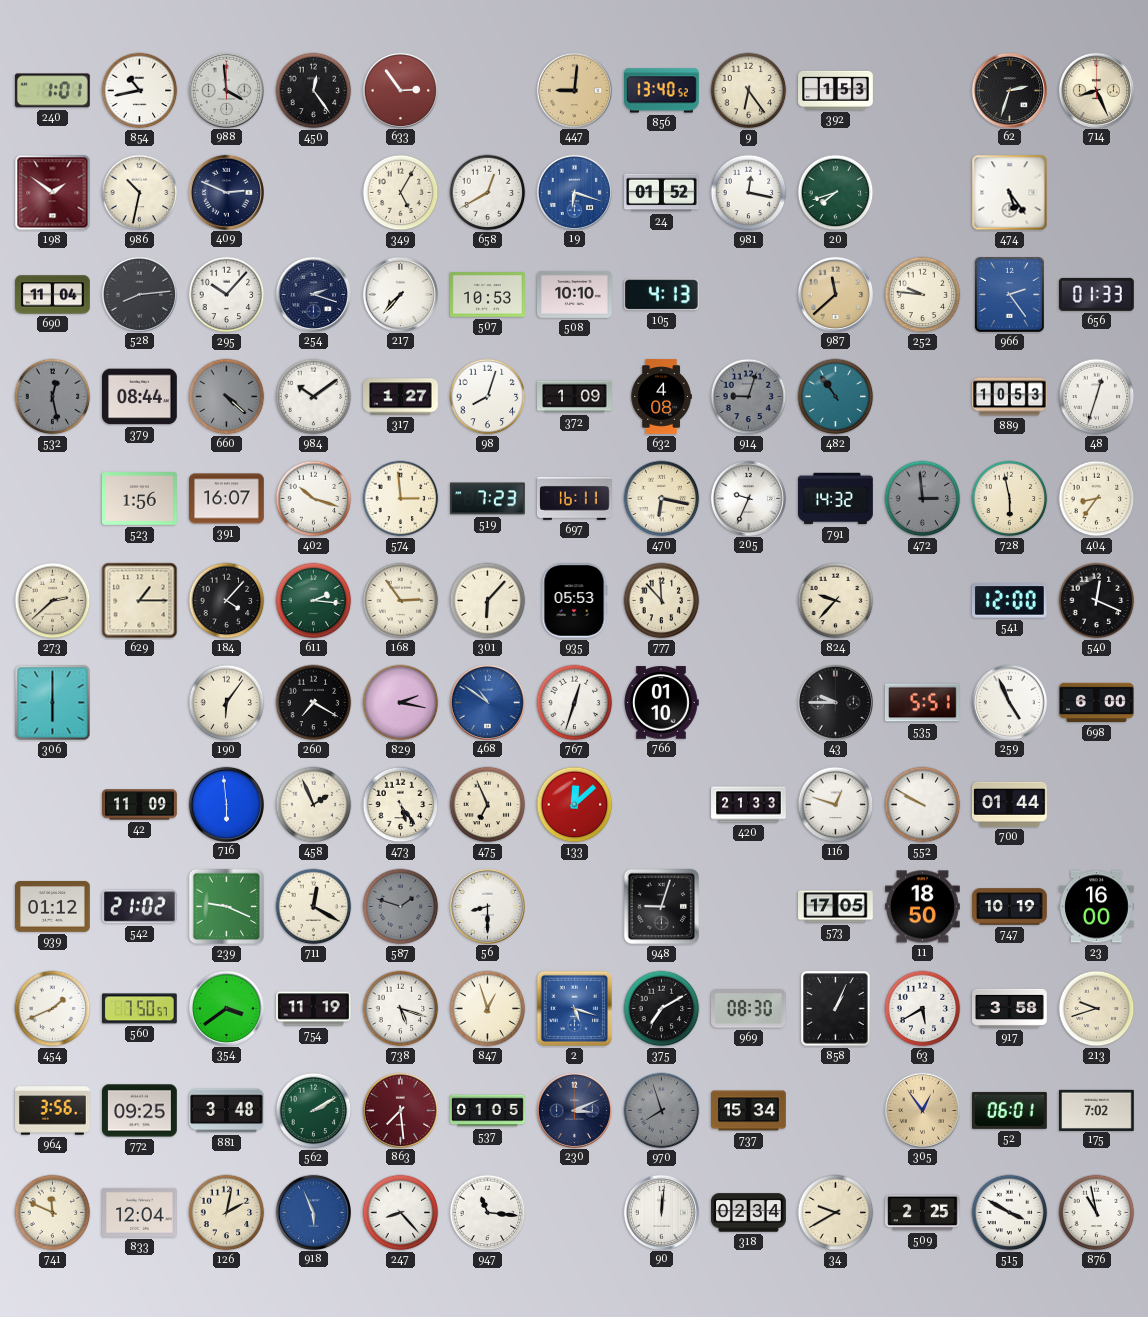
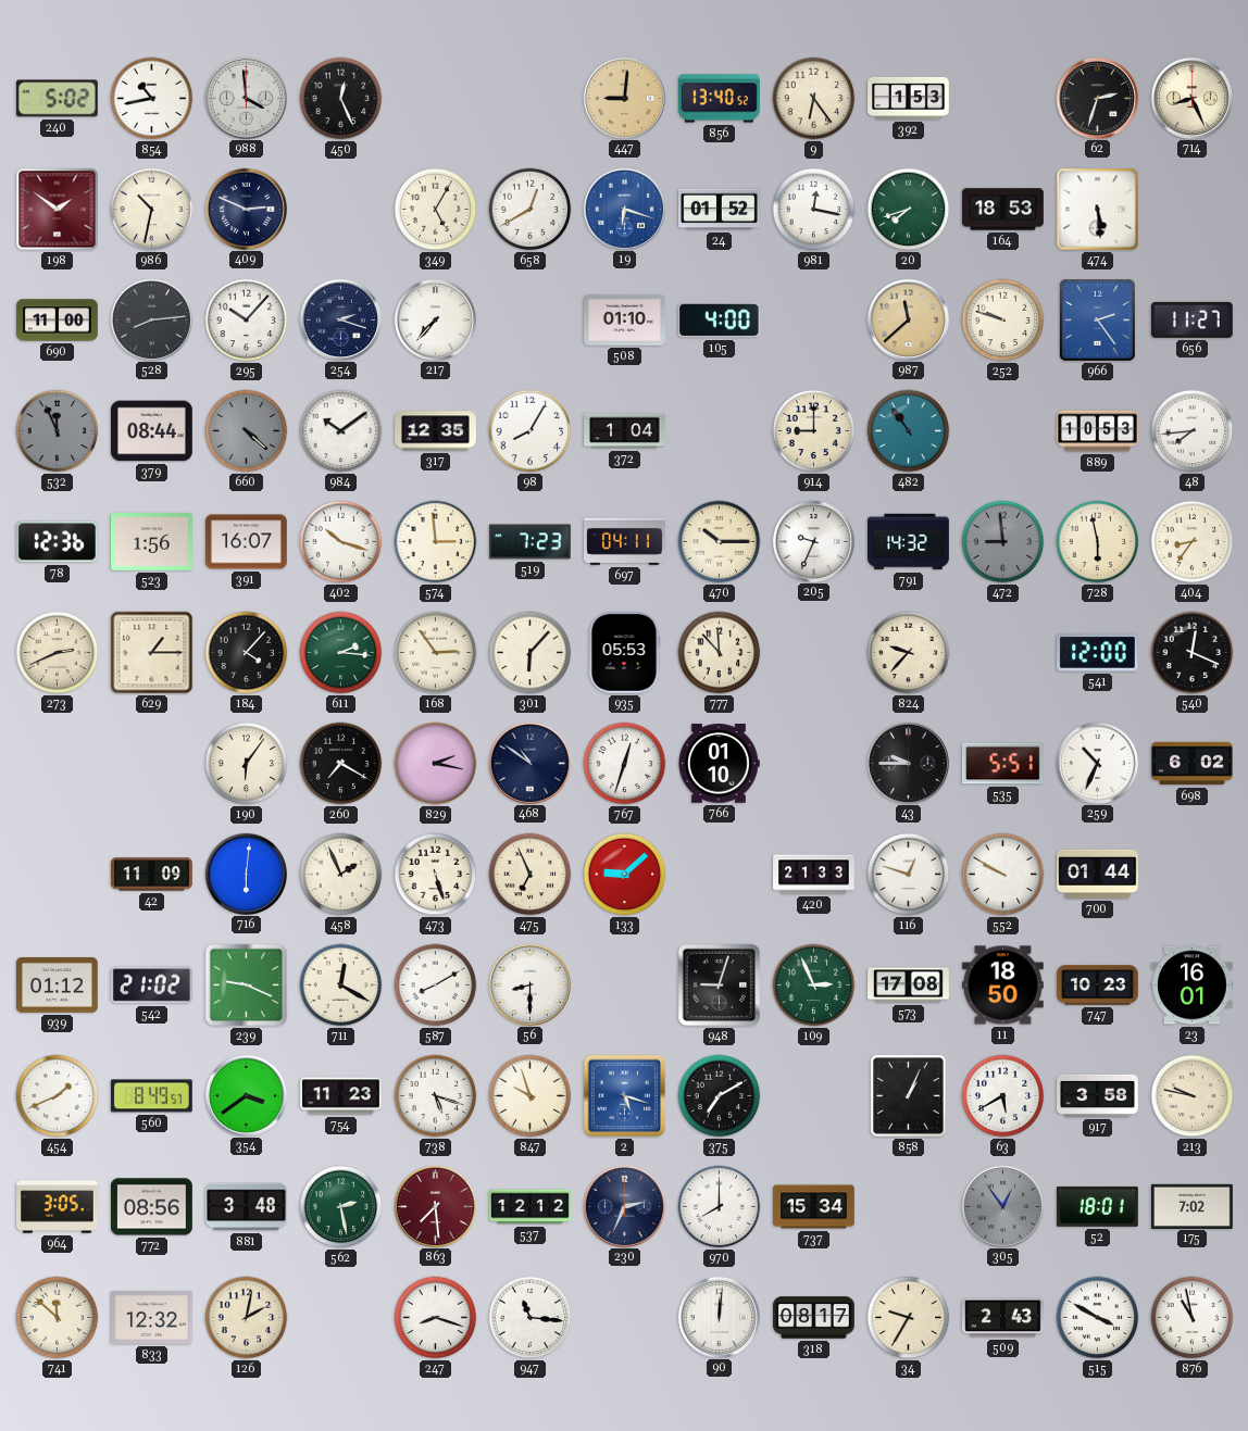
240: 1:01 -> 5:02 (57, 99)
450: 12:24 -> 12:26 (341, 99)
633: 2:54 -> none (400, 90)
164: none -> 18:53 (1003, 210)
474: 5:24 -> 5:29 (1098, 210)
690: 11:04 -> 11:00 (58, 321)
507: 10:53 -> none (488, 295)
508: 10:10 -> 01:10 (625, 319)
105: 4:13 -> 4:00 (720, 321)
252: 9:46 -> 9:48 (1003, 321)
656: 01:33 -> 11:27 (1193, 319)
532: 12:28 -> 11:56 (58, 431)
317: 1:27 -> 12:35 (436, 431)
98: 8:03 -> 8:05 (531, 431)
372: 1:09 -> 1:04 (625, 431)
632: 4:08 -> none (661, 397)
914: 9:03 -> 9:00 (814, 431)
914 dial: grey -> cream (814, 431)
48: 12:33 -> 7:44 (1193, 431)
78: none -> 12:36 (58, 542)
697: 16:11 -> 04:11 (625, 541)
470: 6:17 -> 10:15 (720, 542)
472: 2:59 -> 8:59 (1003, 542)
273: 2:38 -> 2:41 (58, 653)
306: 6:00 -> none (53, 703)
468 dial: blue -> navy (529, 763)
259: 4:56 -> 10:34 (1097, 763)
698: 6:00 -> 6:02 (1193, 764)
716: 5:59 -> 6:01 (246, 874)
473: 5:24 -> 5:27 (436, 875)
133: 12:08 -> 9:08 (625, 875)
587: 1:48 -> 8:10 (436, 986)
587 dial: grey -> white (436, 986)
109: none -> 2:56 (814, 986)
573: 17:05 -> 17:08 (909, 986)
747: 10:19 -> 10:23 (1098, 986)
23: 16:00 -> 16:01 (1193, 986)
560: 7:50 -> 8:49 (152, 1096)
754: 11:19 -> 11:23 (341, 1096)
847: 12:57 -> 9:57 (531, 1096)
969: 08:30 -> none (749, 1009)
213: 9:42 -> 9:47 (1193, 1096)
964: 3:56 -> 3:05 (58, 1207)
772: 09:25 -> 08:56 (152, 1207)
562: 2:10 -> 2:28 (341, 1207)
537: 01:05 -> 12:12 (531, 1207)
230: 3:11 -> 2:34 (624, 1206)
970: 7:57 -> 8:00 (720, 1207)
970 dial: grey -> white (720, 1207)
305 dial: champagne -> grey (1002, 1206)
52: 06:01 -> 18:01 (1098, 1206)
741: 11:49 -> 11:52 (58, 1318)
833: 12:04 -> 12:32 (152, 1317)
918: 5:56 -> none (313, 1212)
247: 8:23 -> 8:18 (436, 1318)
318: 02:34 -> 08:17 (814, 1318)
34: 9:40 -> 9:35 (909, 1318)
509: 2:25 -> 2:43 (1003, 1318)
